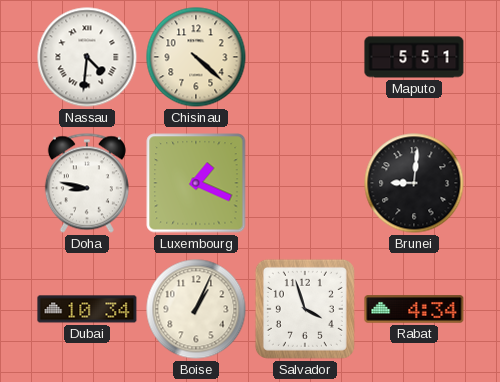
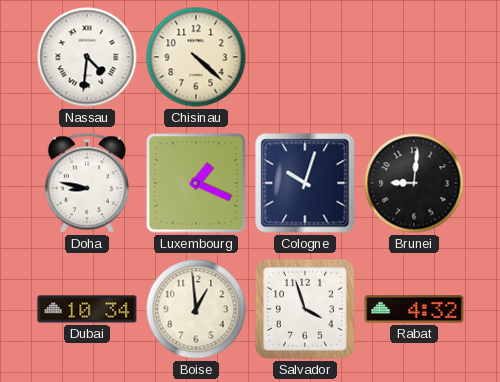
Maputo: 5:51 -> none (414, 57)
Cologne: none -> 10:03 (305, 183)
Boise: 1:04 -> 12:59 (196, 309)
Rabat: 4:34 -> 4:32 (414, 309)
